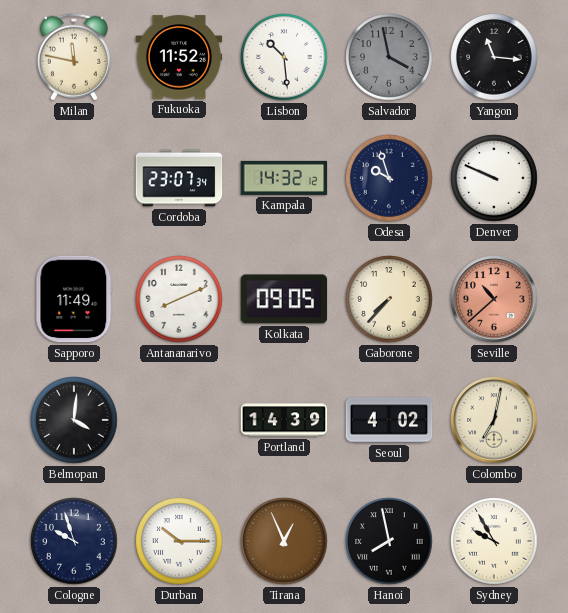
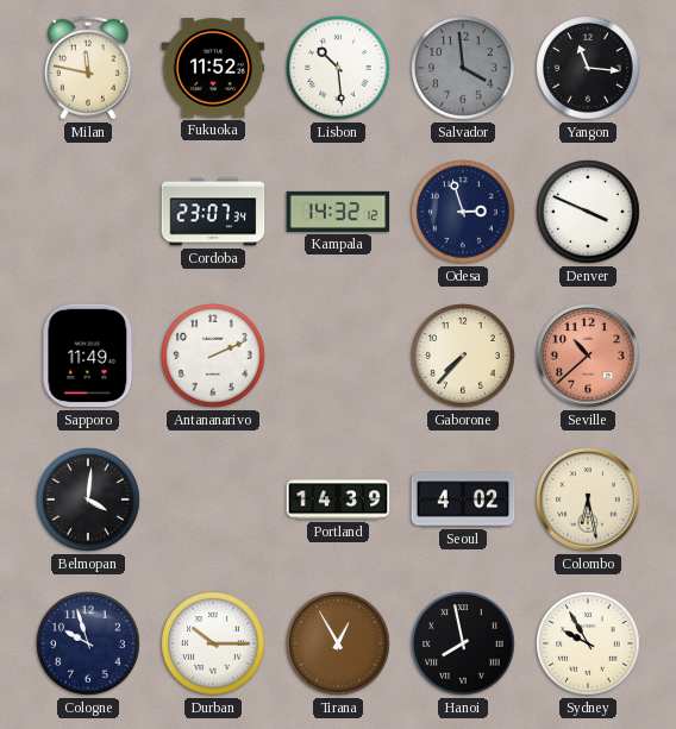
Salvador: 3:58 -> 3:59 (463, 68)
Odesa: 9:57 -> 2:57 (463, 212)
Denver: 9:49 -> 3:49 (588, 212)
Antananarivo: 8:11 -> 2:11 (213, 356)
Kolkata: 09:05 -> none (284, 299)
Colombo: 7:02 -> 6:28 (588, 499)
Tirana: 12:56 -> 12:55 (338, 643)
